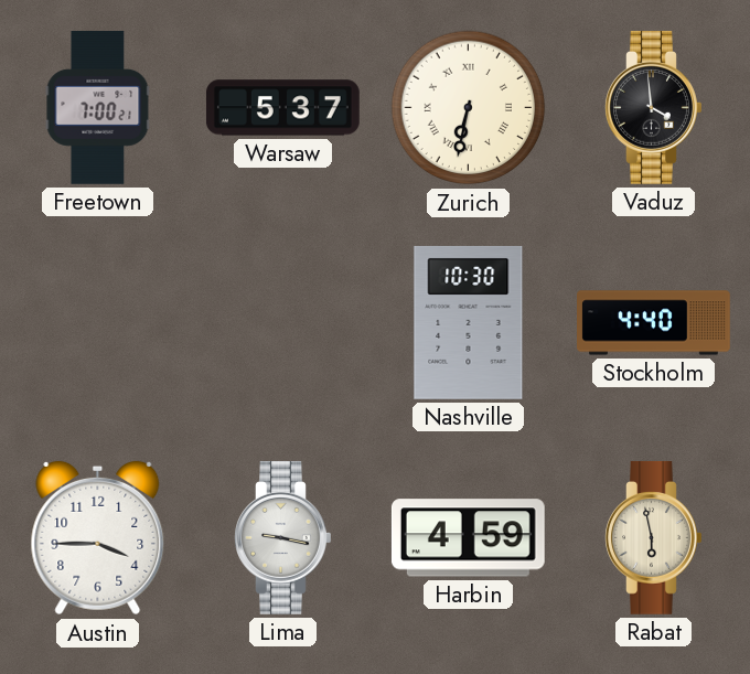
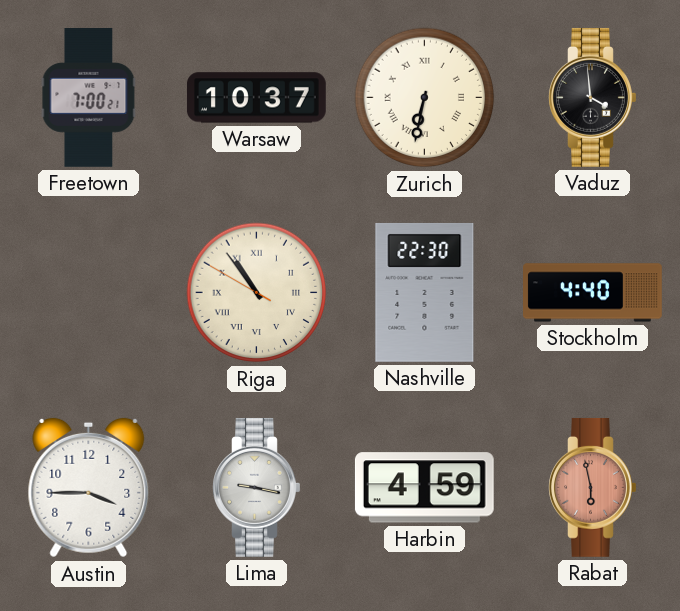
Warsaw: 5:37 -> 10:37 (256, 98)
Riga: none -> 10:53 (257, 293)
Nashville: 10:30 -> 22:30 (425, 292)
Rabat dial: cream -> salmon (593, 487)
